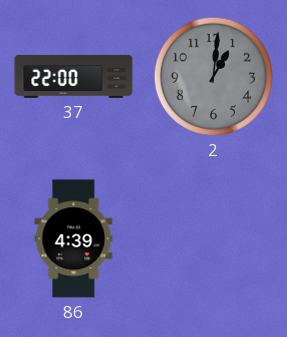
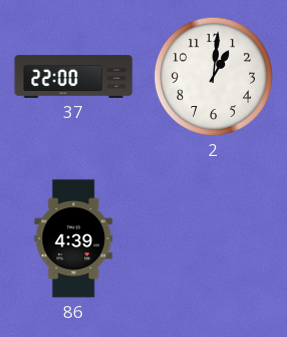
2 dial: grey -> white (213, 76)
